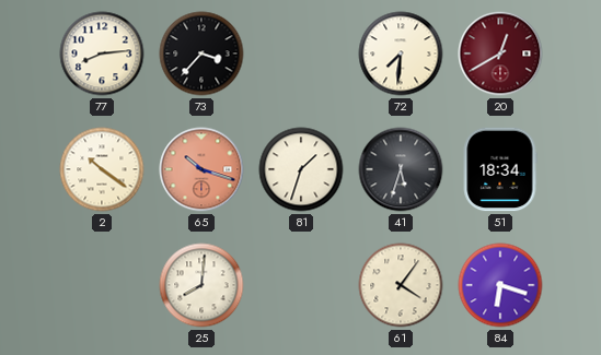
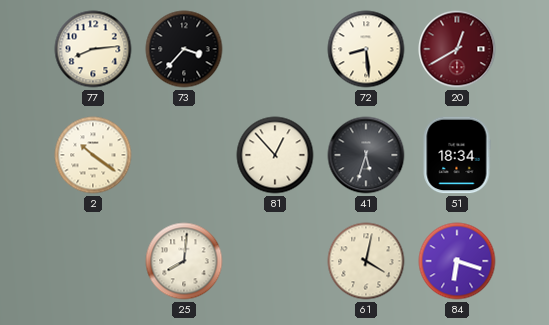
72: 7:31 -> 8:29 (366, 49)
65: 10:18 -> none (201, 169)
81: 1:33 -> 12:53 (275, 155)
61: 4:06 -> 4:02 (366, 261)
